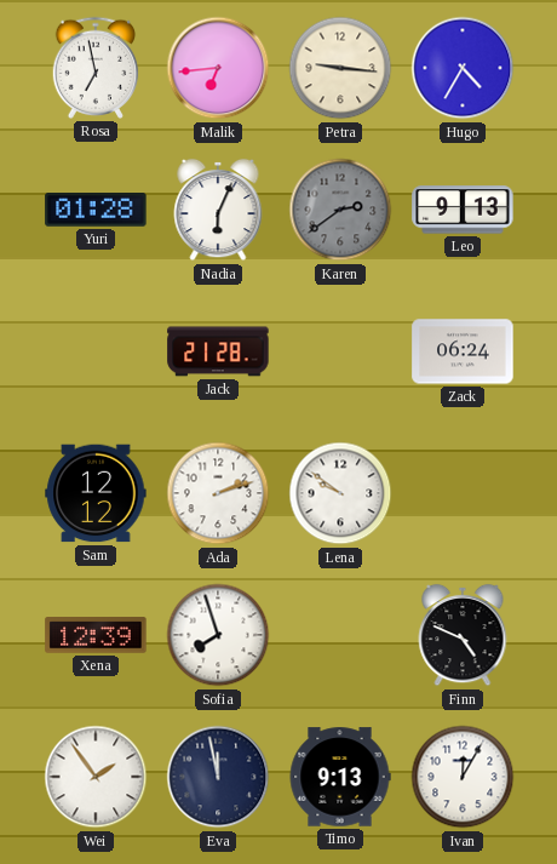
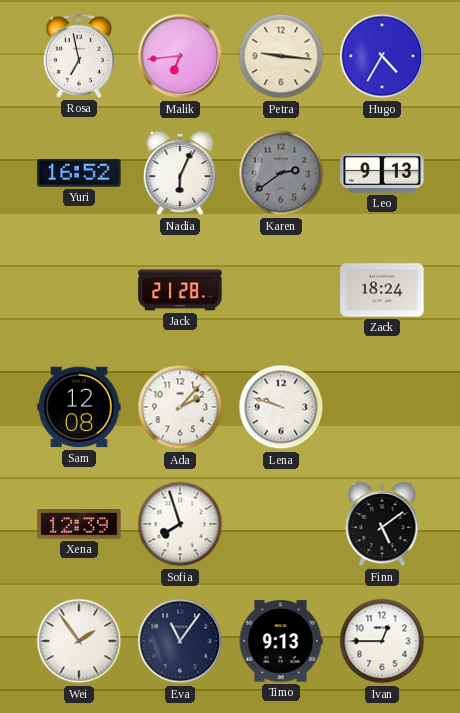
Yuri: 01:28 -> 16:52 (79, 174)
Zack: 06:24 -> 18:24 (382, 290)
Sam: 12:12 -> 12:08 (79, 407)
Ada: 2:12 -> 2:07 (180, 407)
Lena: 9:51 -> 9:48 (281, 407)
Finn: 4:49 -> 5:09 (382, 524)
Eva: 11:58 -> 11:06 (180, 641)
Ivan: 12:05 -> 12:45 (382, 641)
